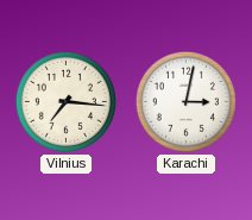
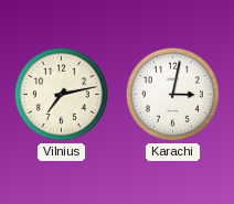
Vilnius: 7:16 -> 7:13 (61, 94)
